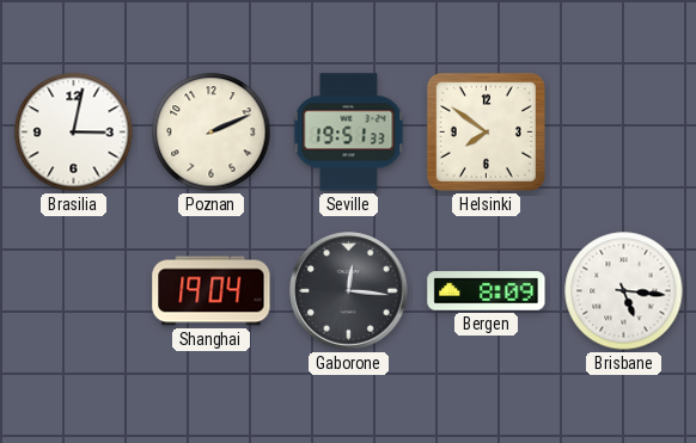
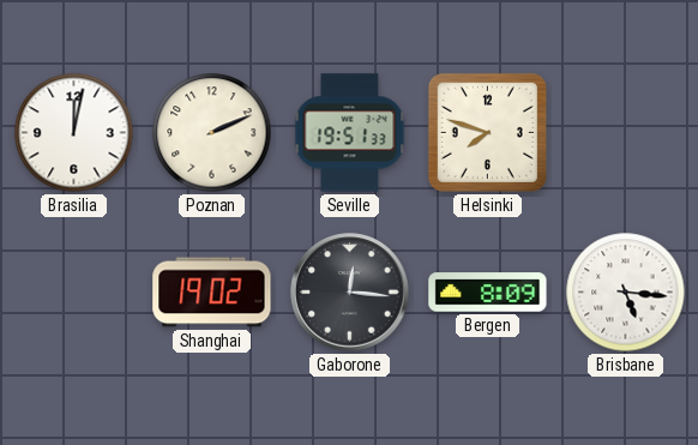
Brasilia: 3:02 -> 12:02 (74, 133)
Helsinki: 7:51 -> 7:48 (487, 132)
Shanghai: 19:04 -> 19:02 (212, 293)
